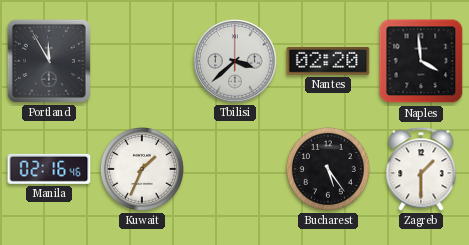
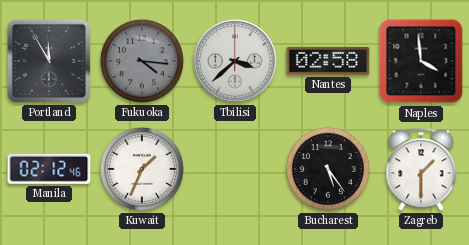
Fukuoka: none -> 4:16 (142, 61)
Nantes: 02:20 -> 02:58 (328, 61)
Manila: 02:16 -> 02:12 (49, 169)
